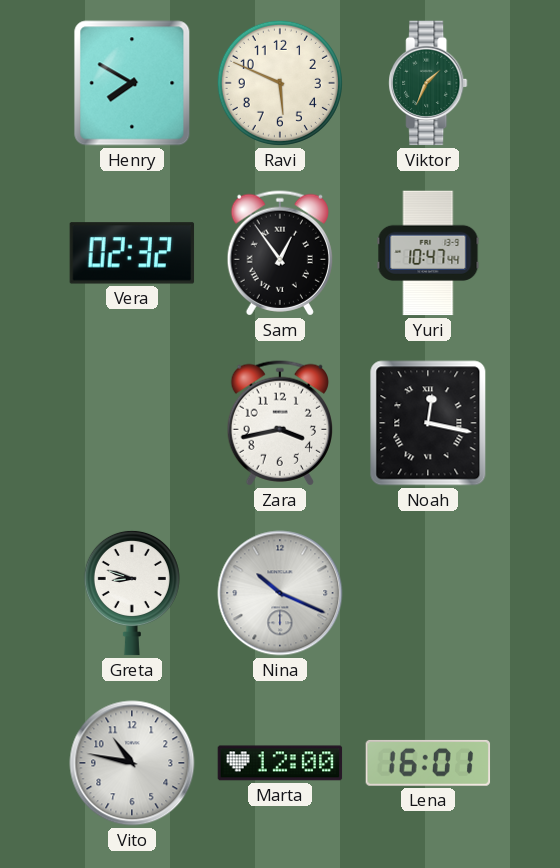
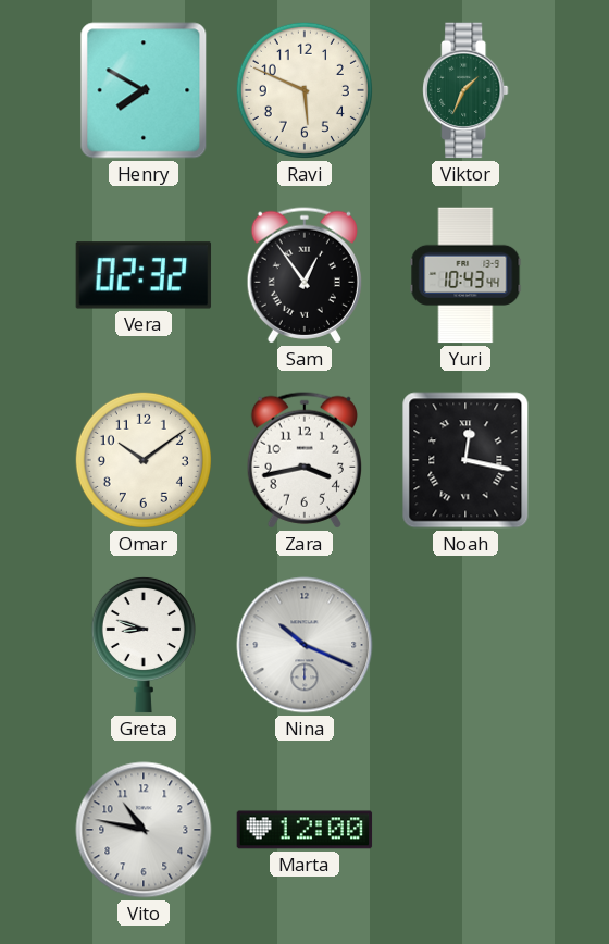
Yuri: 10:47 -> 10:43 (465, 275)
Omar: none -> 10:09 (144, 460)
Lena: 16:01 -> none (428, 763)
